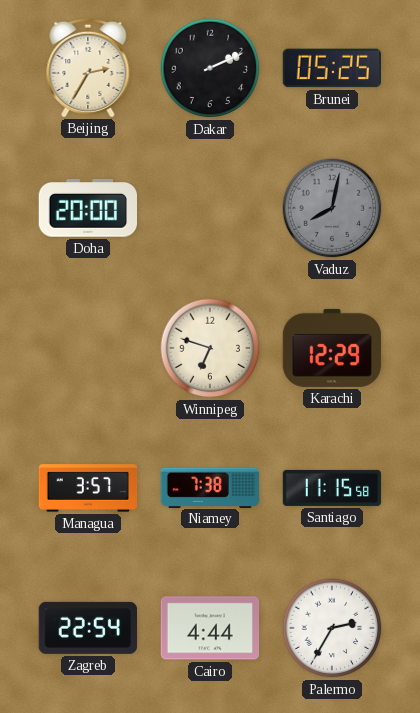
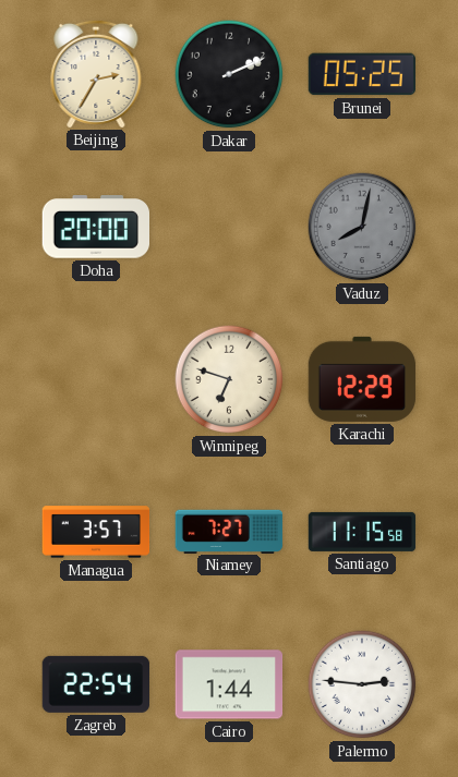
Niamey: 7:38 -> 7:27 (229, 531)
Cairo: 4:44 -> 1:44 (229, 684)
Palermo: 2:35 -> 2:46 (362, 684)
